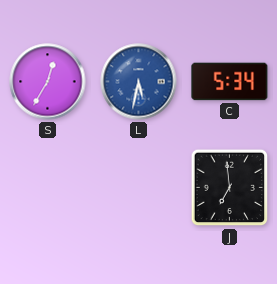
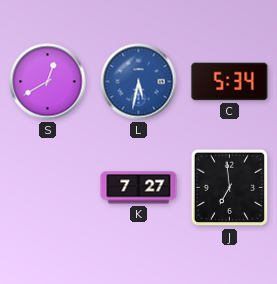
S: 12:35 -> 12:40 (48, 82)
K: none -> 7:27 (139, 188)
